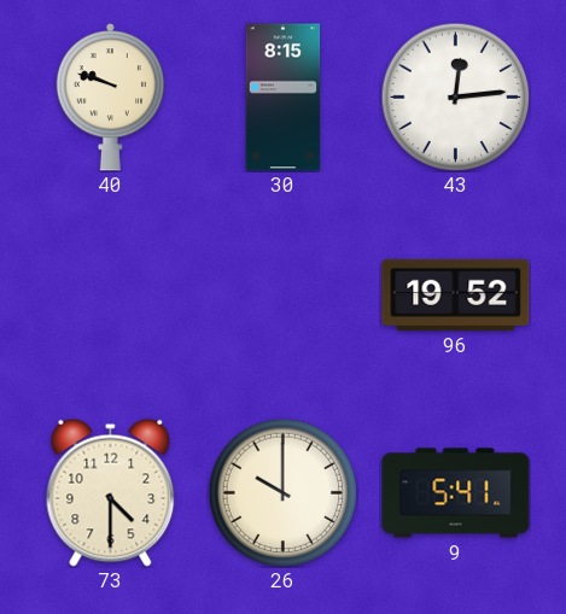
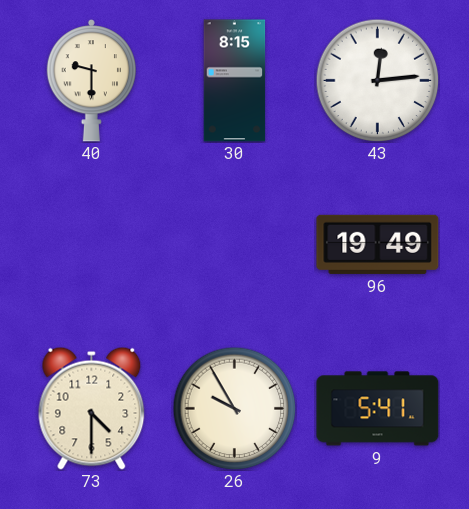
40: 9:48 -> 9:30 (91, 81)
96: 19:52 -> 19:49 (378, 244)
26: 10:00 -> 9:55 (234, 408)
